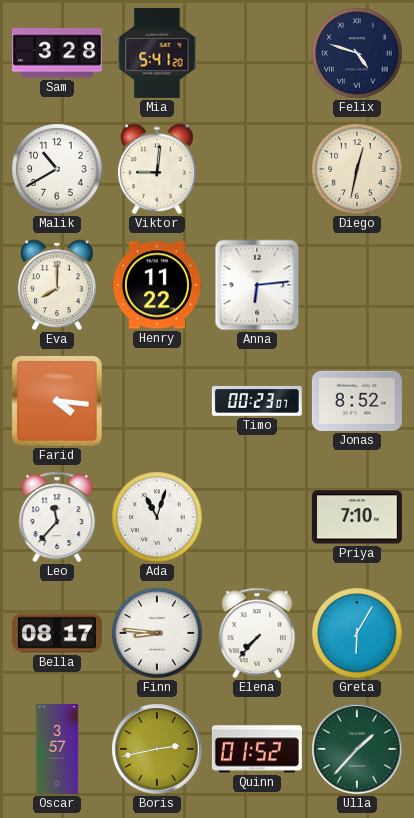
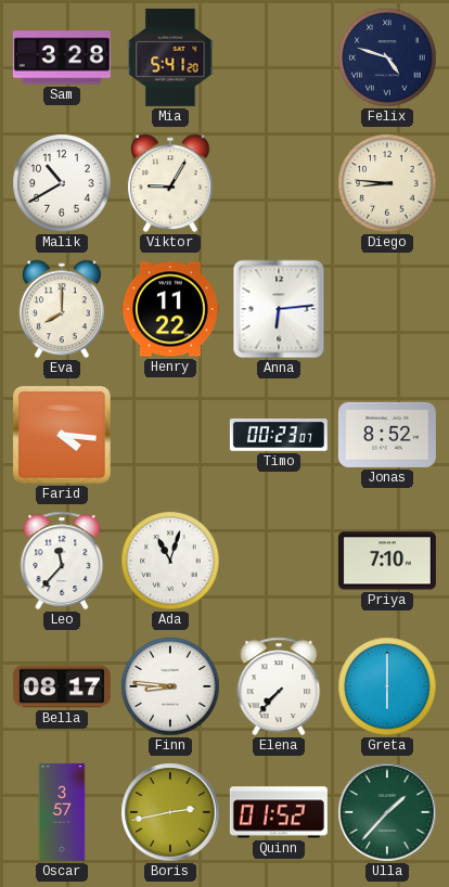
Viktor: 9:01 -> 9:05 (170, 183)
Diego: 12:32 -> 8:46 (387, 183)
Greta: 6:05 -> 6:00 (387, 686)
